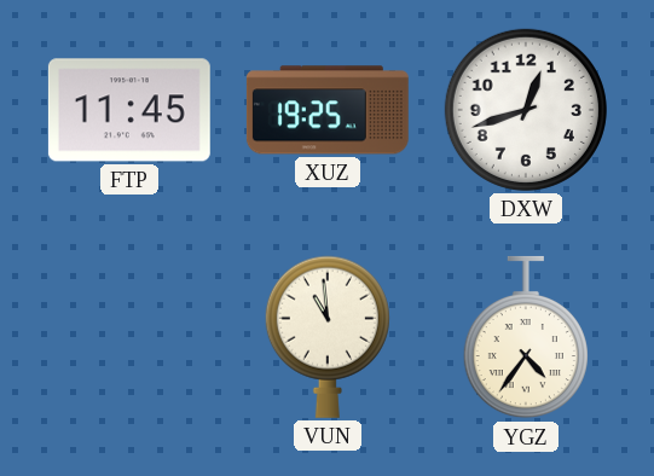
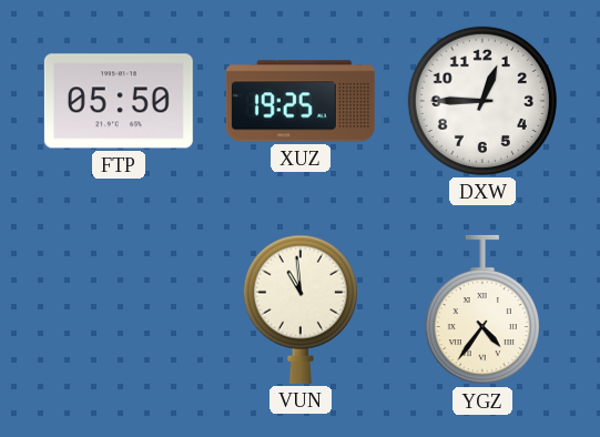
FTP: 11:45 -> 05:50 (119, 101)
DXW: 12:42 -> 12:45 (482, 101)
